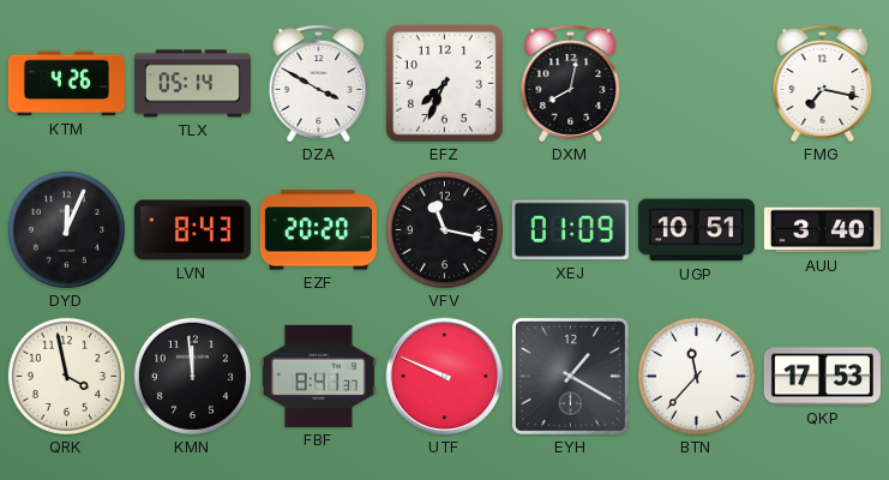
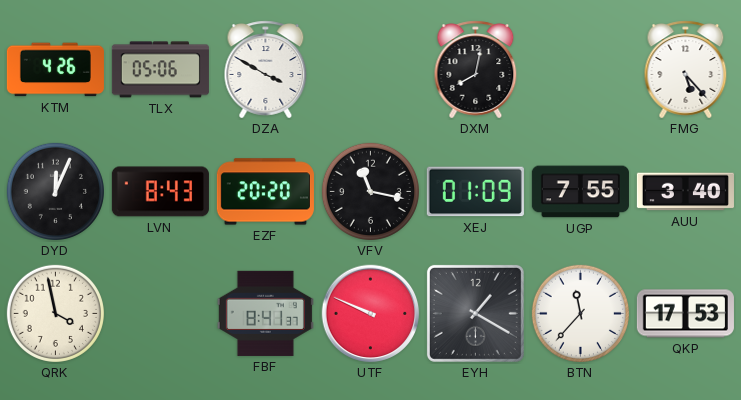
TLX: 05:14 -> 05:06 (160, 70)
EFZ: 7:34 -> none (444, 83)
FMG: 7:17 -> 5:23 (686, 70)
UGP: 10:51 -> 7:55 (580, 192)
KMN: 11:59 -> none (192, 376)
